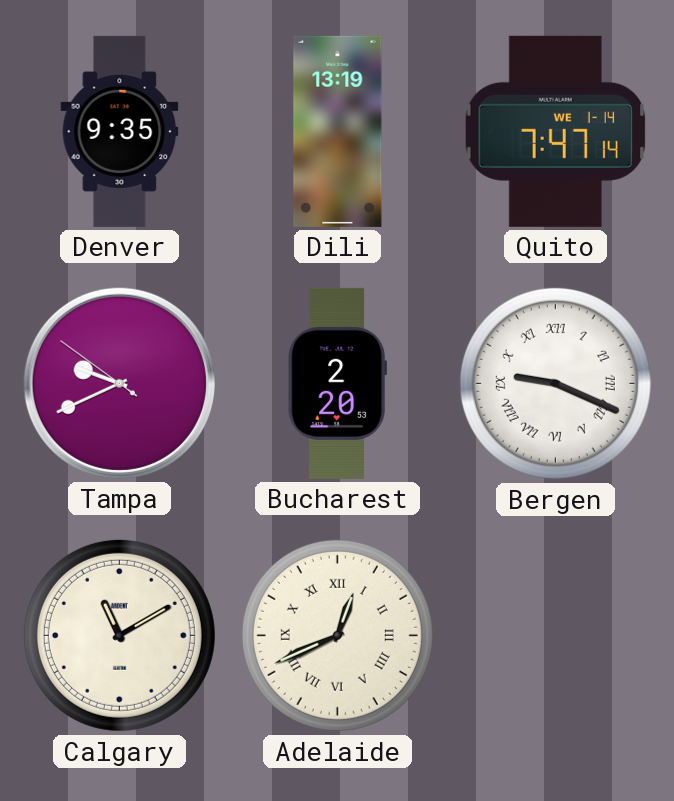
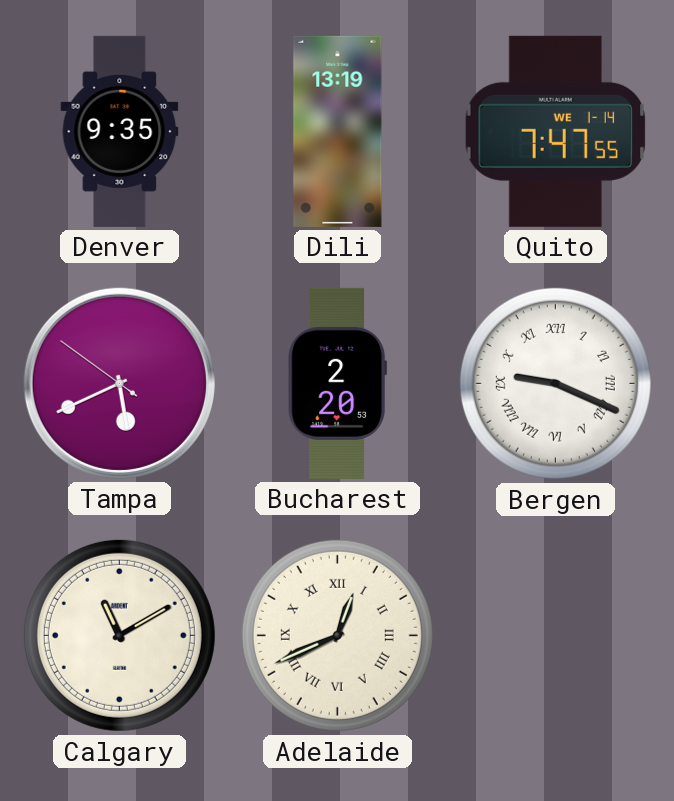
Quito: 7:47:14 -> 7:47:55 (555, 131)
Tampa: 9:40 -> 5:40 (119, 383)
